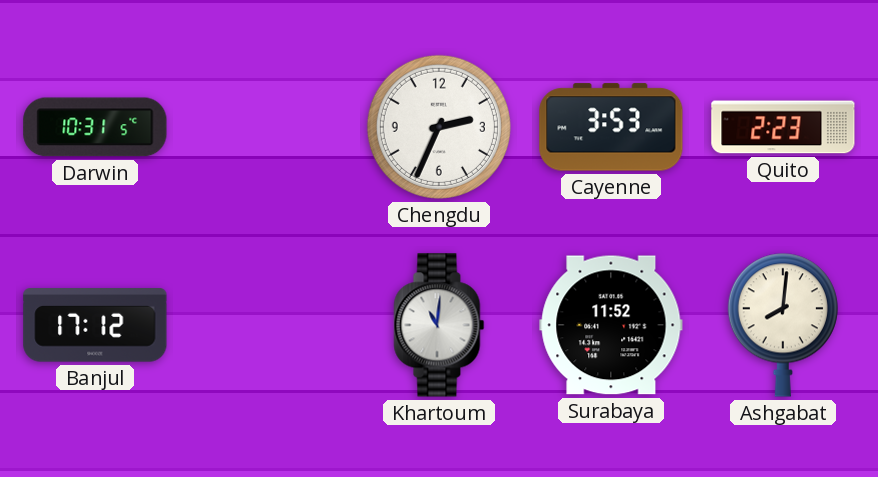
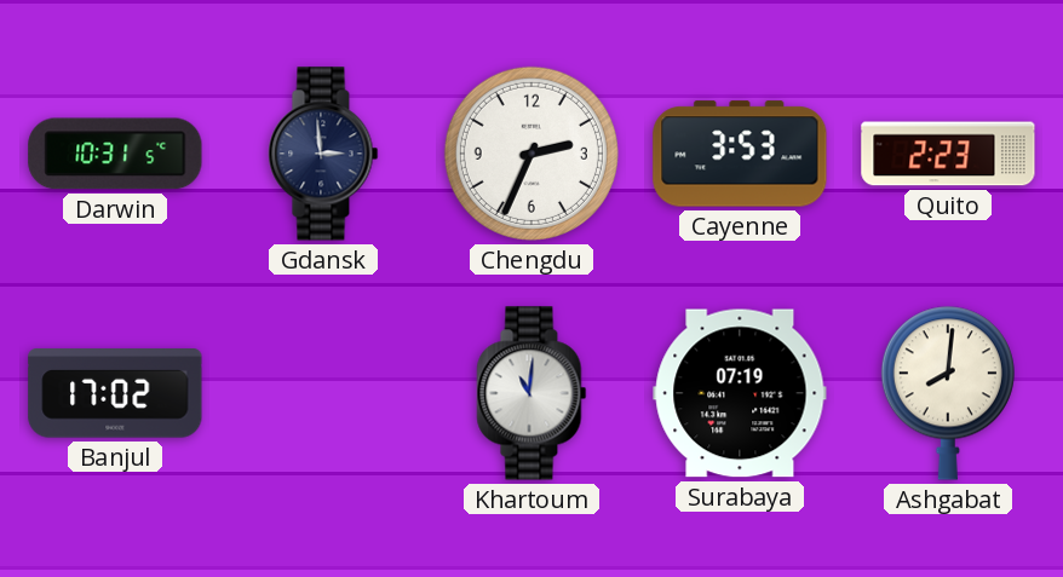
Gdansk: none -> 2:59 (323, 154)
Banjul: 17:12 -> 17:02 (115, 393)
Surabaya: 11:52 -> 07:19 (740, 393)
